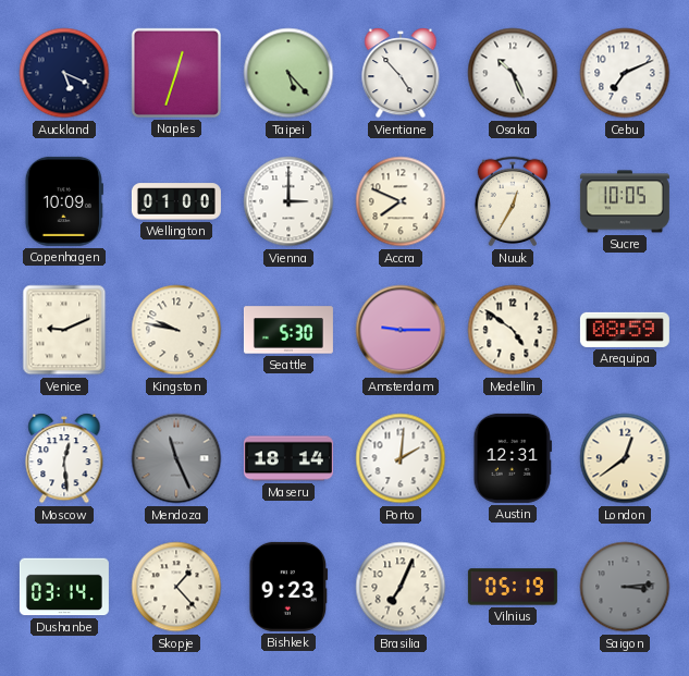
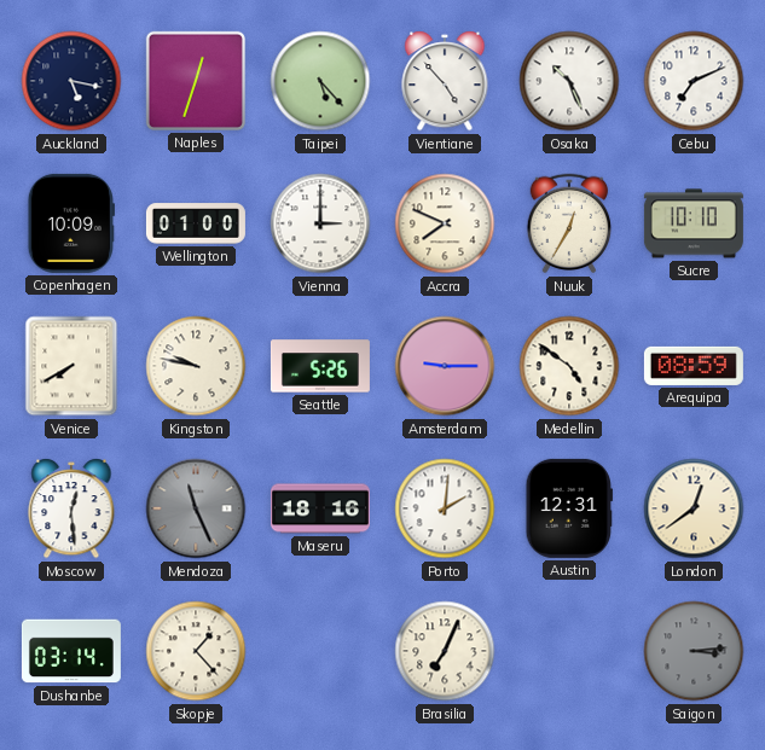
Auckland: 5:19 -> 5:17 (71, 81)
Sucre: 10:05 -> 10:10 (694, 223)
Venice: 9:11 -> 7:40 (71, 366)
Seattle: 5:30 -> 5:26 (320, 366)
Maseru: 18:14 -> 18:16 (320, 508)
Bishkek: 9:23 -> none (288, 587)
Vilnius: 05:19 -> none (513, 587)
